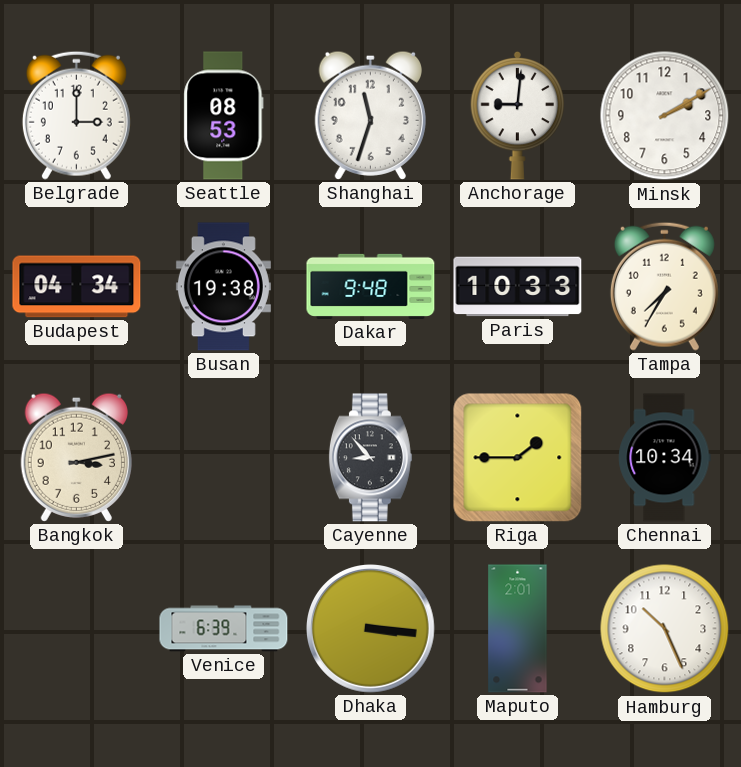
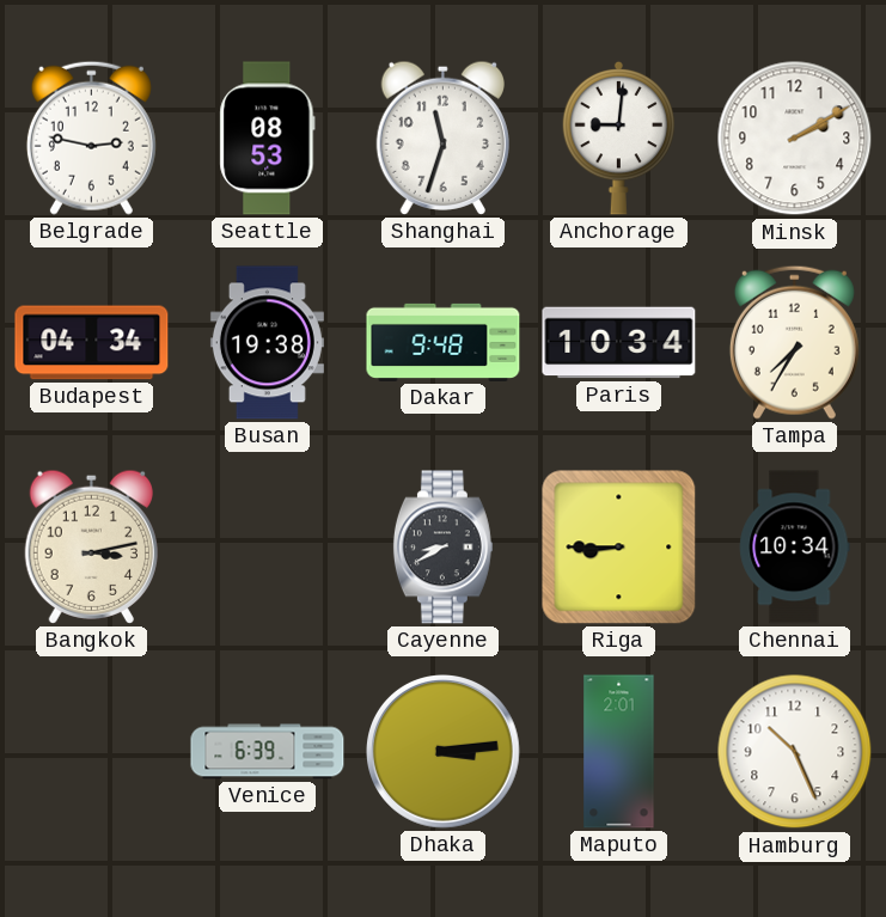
Belgrade: 3:00 -> 2:47 (91, 137)
Paris: 10:33 -> 10:34 (619, 343)
Cayenne: 8:53 -> 8:40 (442, 548)
Riga: 1:45 -> 8:45 (619, 548)
Dhaka: 3:16 -> 3:14 (444, 752)
